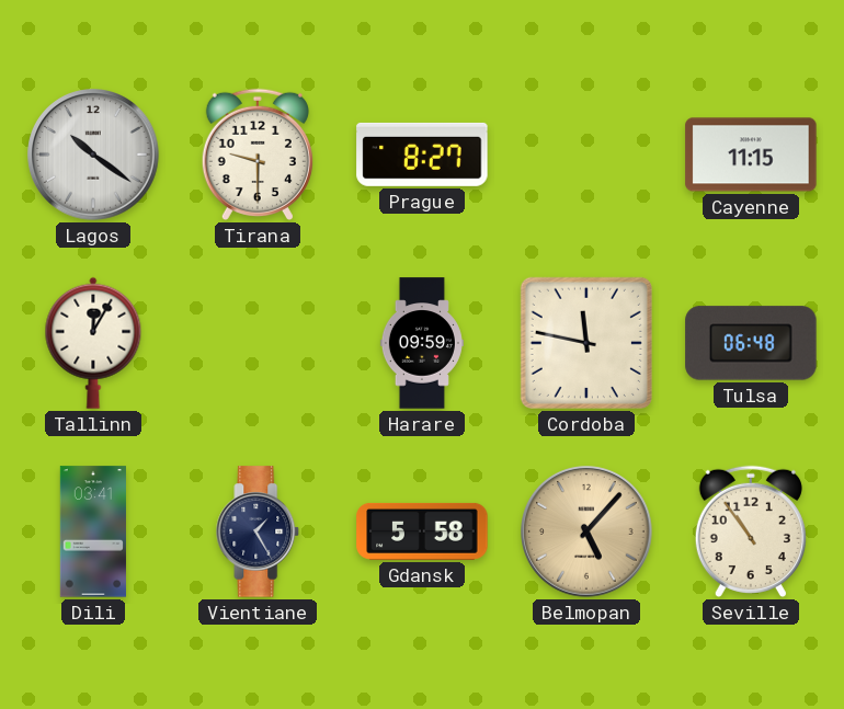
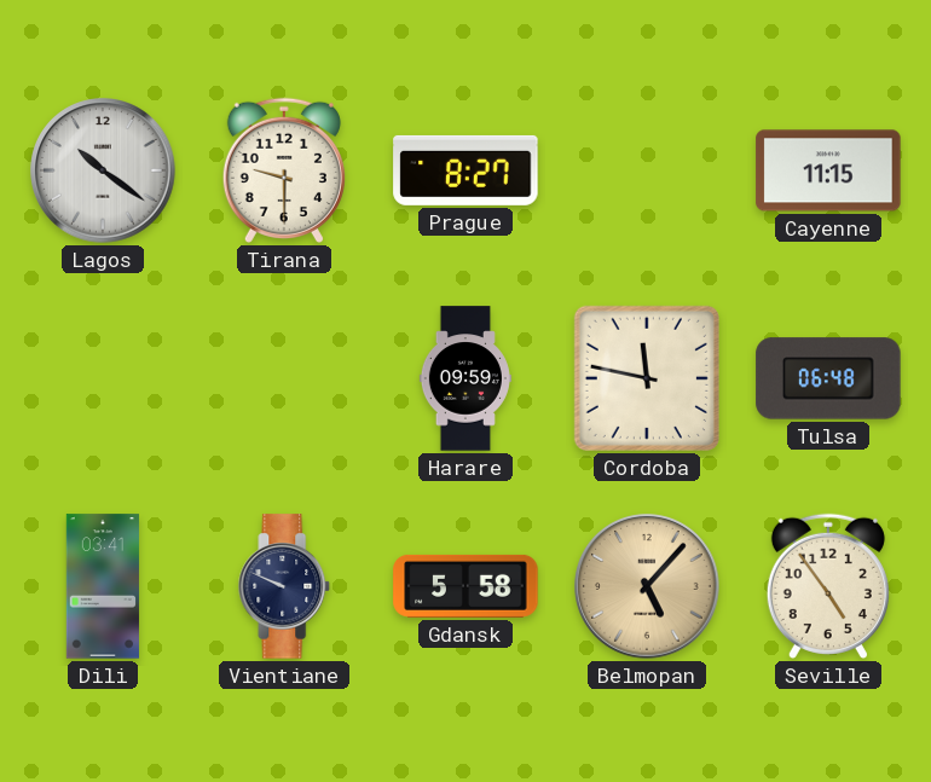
Tallinn: 12:05 -> none (93, 343)
Vientiane: 1:25 -> 9:49 (284, 586)
Seville: 10:54 -> 4:54 (828, 586)
